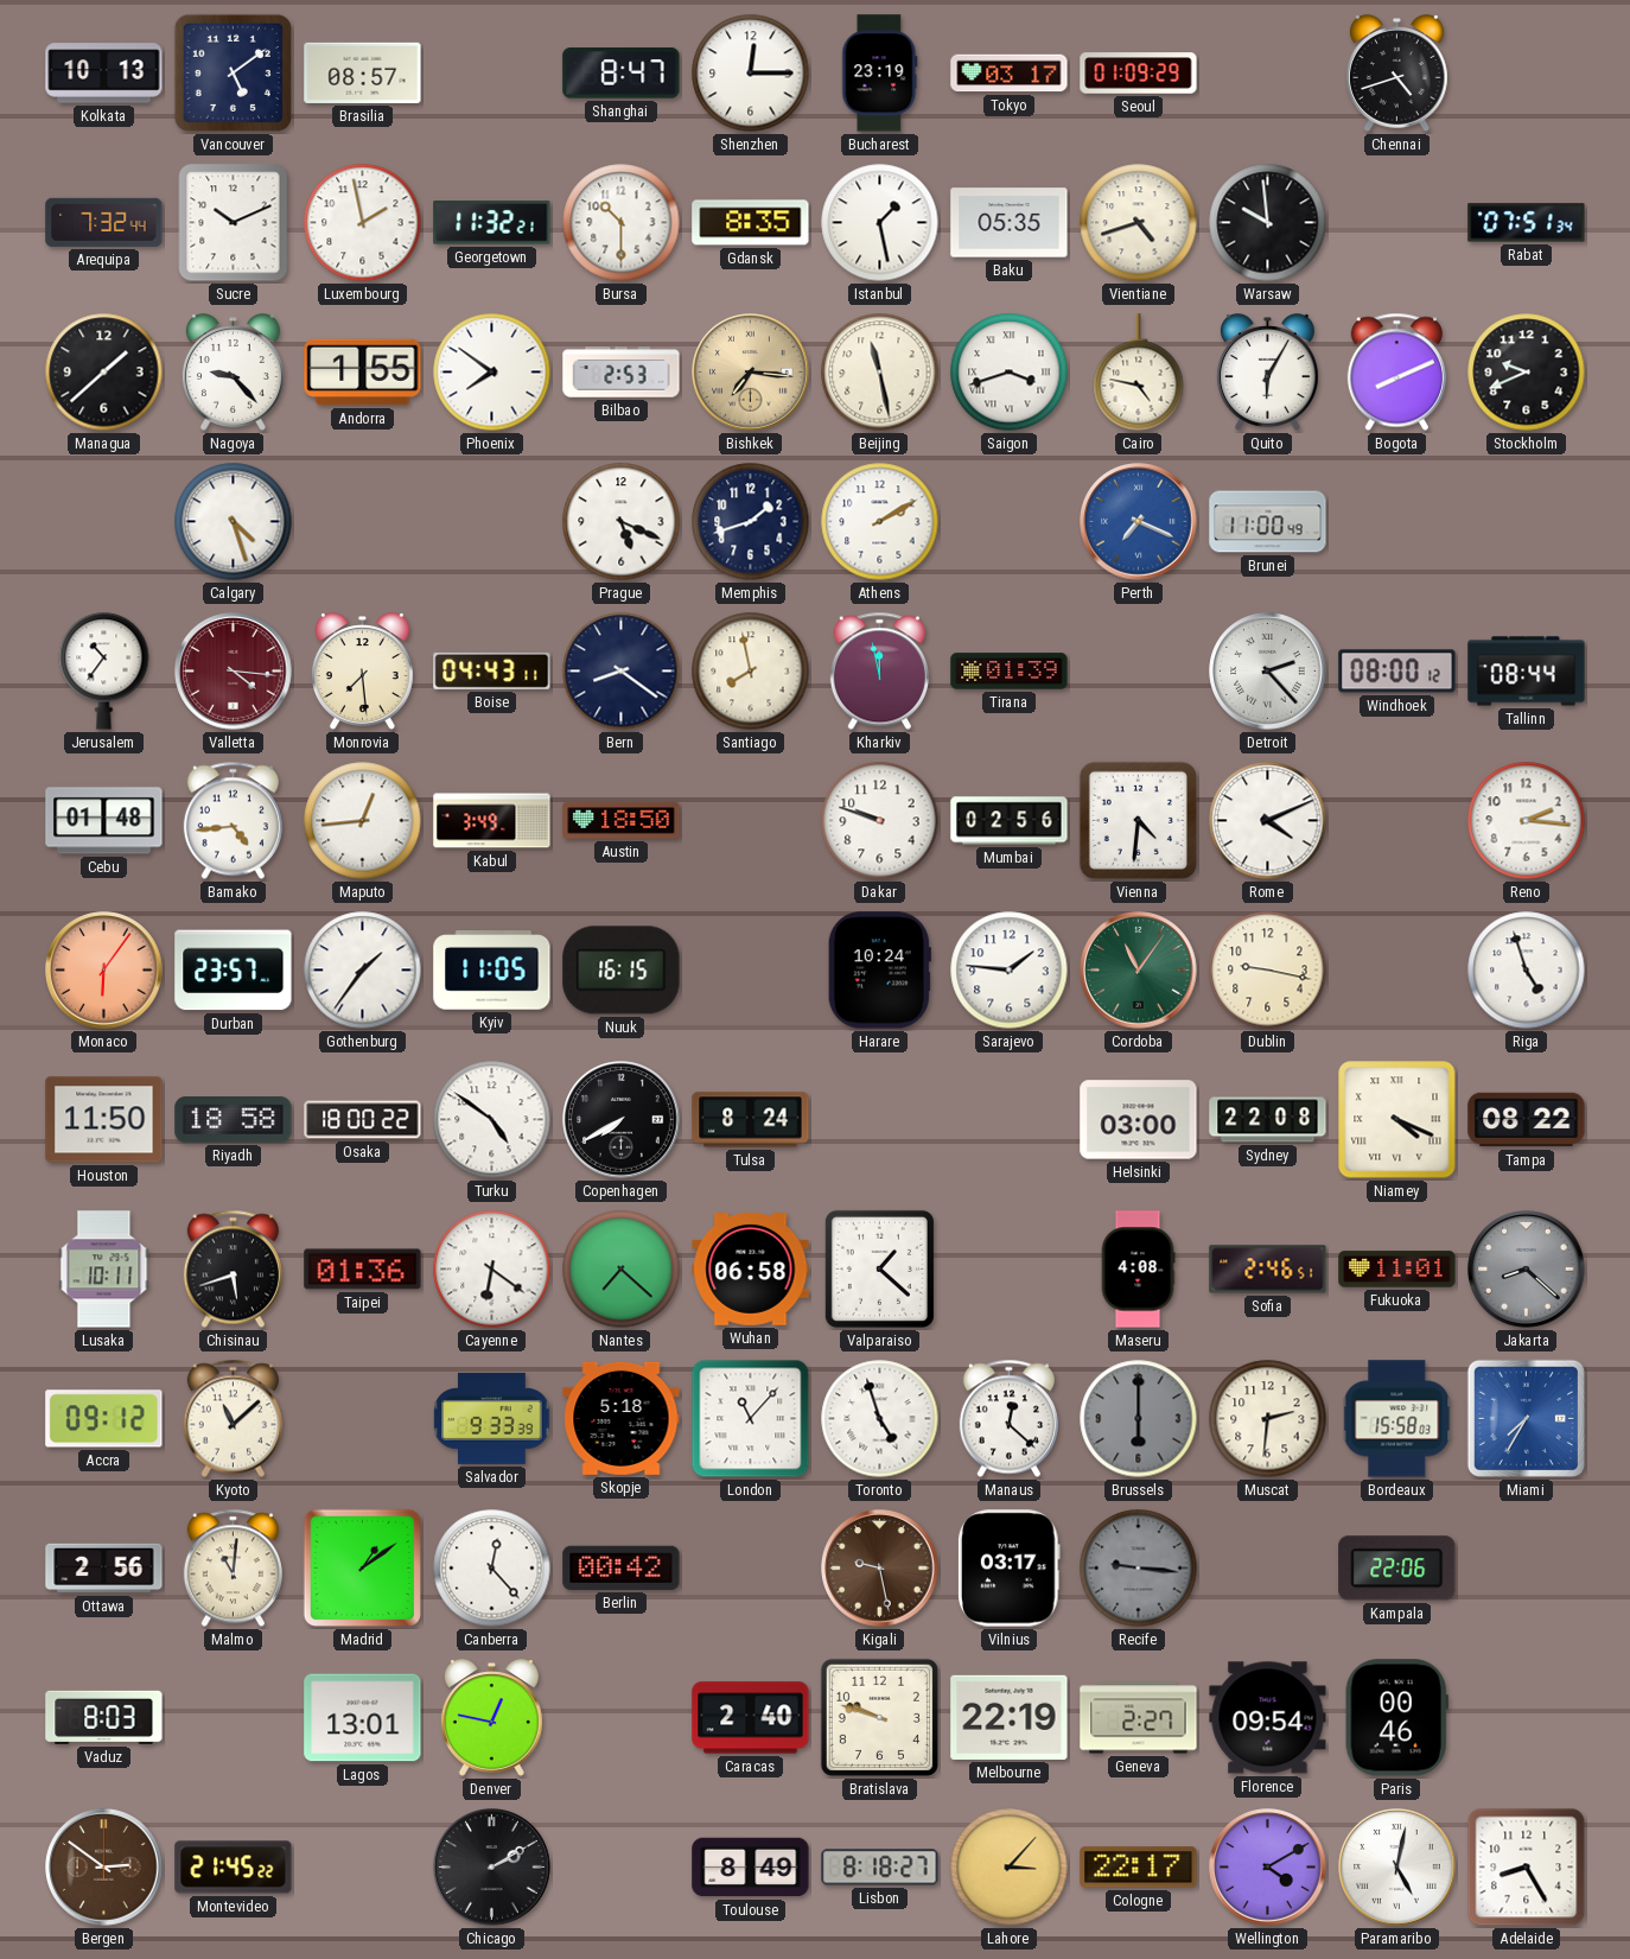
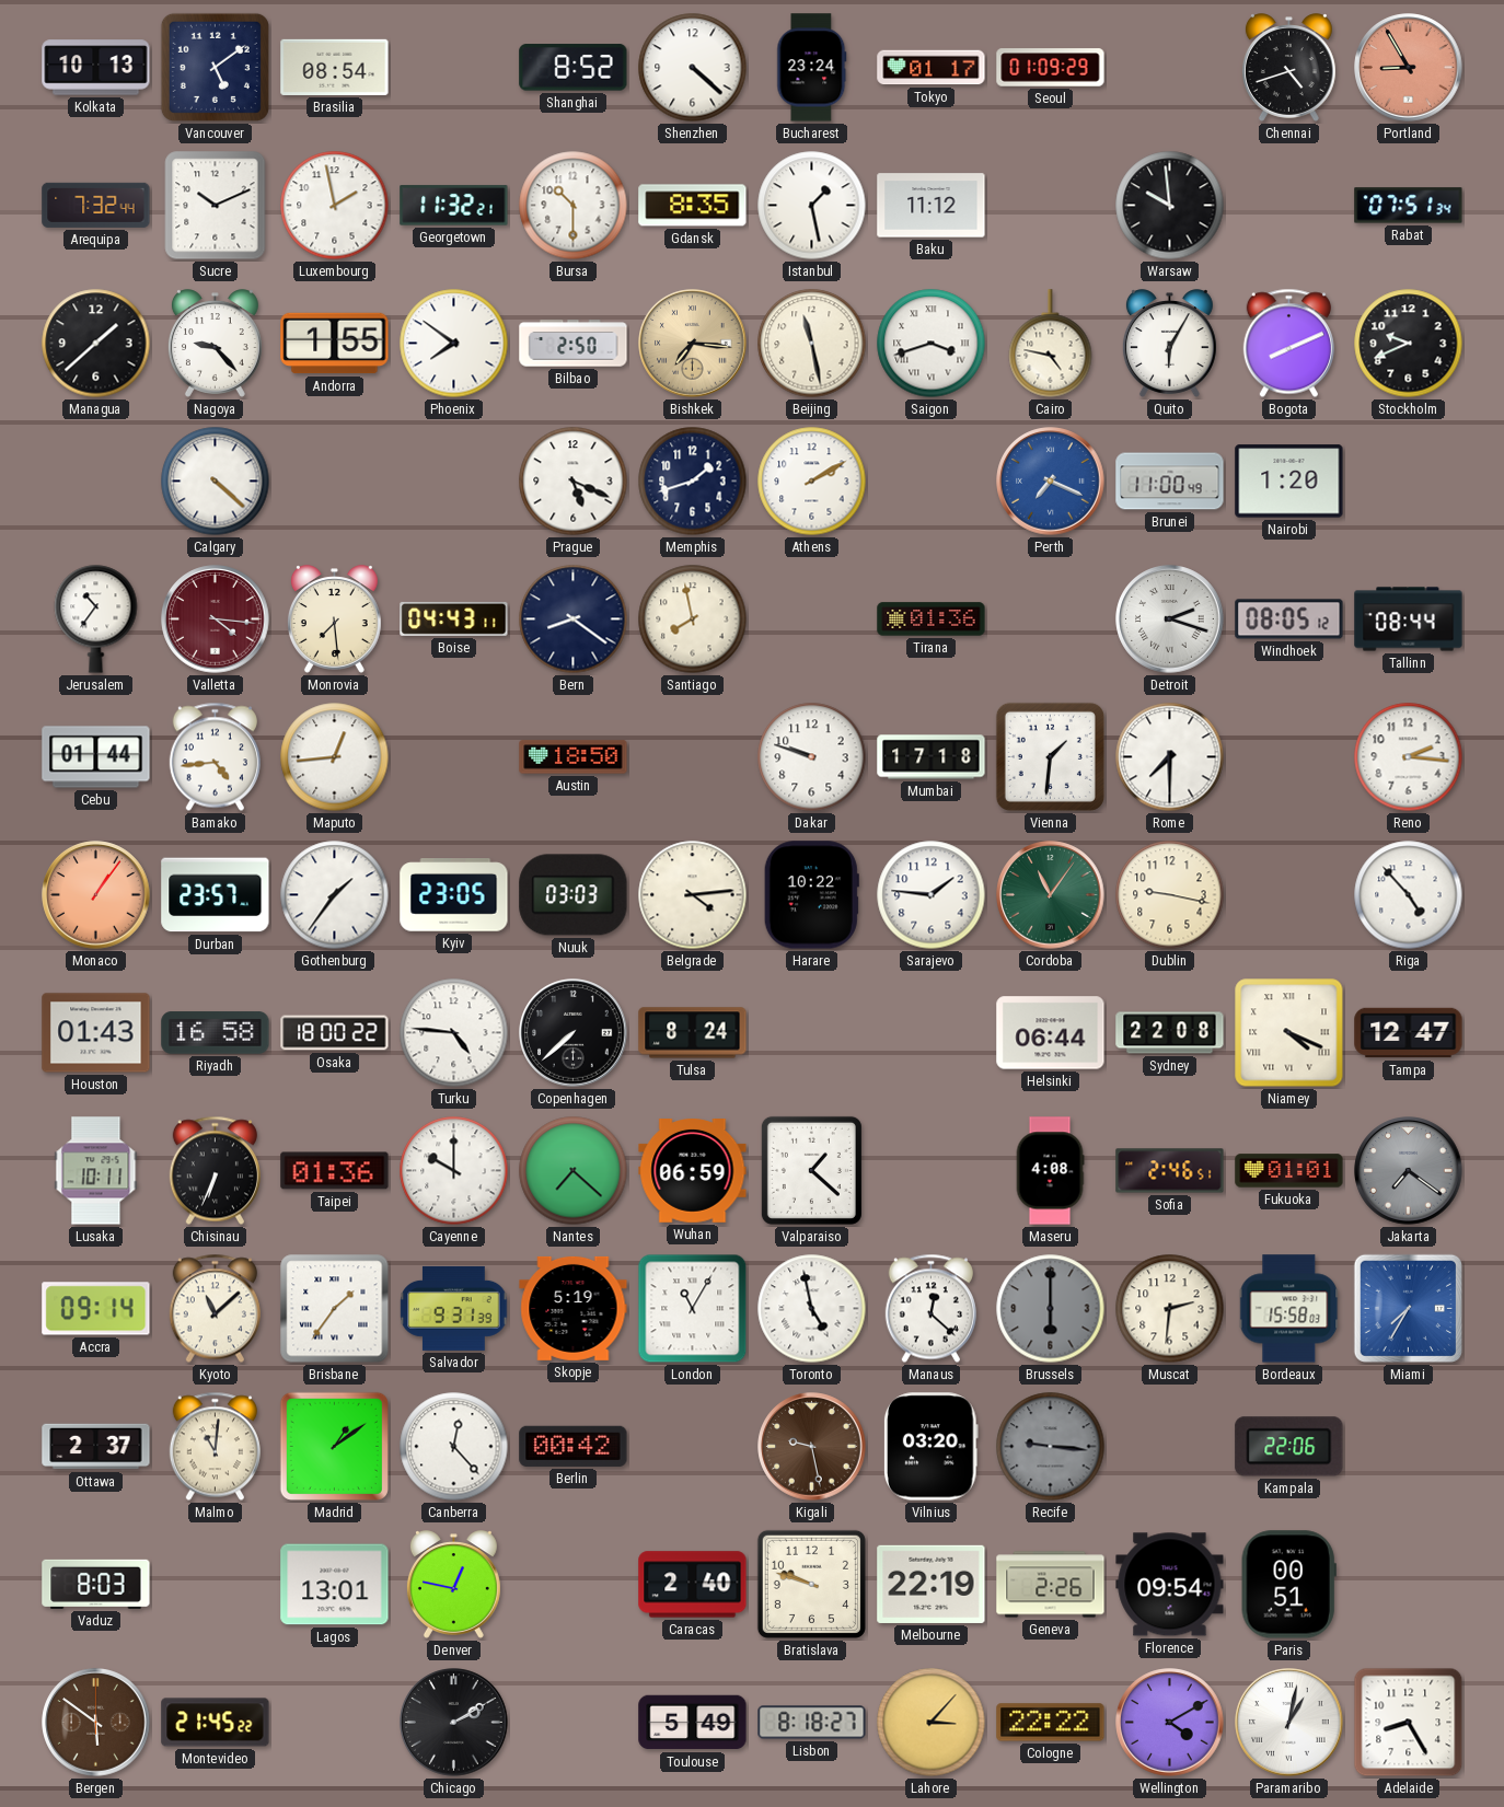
Brasilia: 08:57 -> 08:54 (335, 67)
Shanghai: 8:47 -> 8:52 (574, 68)
Shenzhen: 12:15 -> 4:22 (693, 68)
Bucharest: 23:19 -> 23:24 (812, 68)
Tokyo: 03:17 -> 01:17 (932, 68)
Portland: none -> 8:55 (1409, 68)
Baku: 05:35 -> 11:12 (932, 206)
Vientiane: 4:42 -> none (1139, 223)
Bilbao: 2:53 -> 2:50 (574, 344)
Calgary: 4:27 -> 4:22 (216, 482)
Nairobi: none -> 1:20 (1289, 482)
Kharkiv: 11:58 -> none (879, 672)
Tirana: 01:39 -> 01:36 (932, 619)
Detroit: 2:23 -> 2:18 (1170, 619)
Windhoek: 08:00 -> 08:05 (1289, 619)
Cebu: 01:48 -> 01:44 (96, 757)
Kabul: 3:49 -> none (492, 821)
Mumbai: 02:56 -> 17:18 (932, 757)
Vienna: 4:31 -> 1:31 (1050, 756)
Rome: 4:11 -> 7:30 (1170, 757)
Monaco: 6:06 -> 1:06 (96, 895)
Kyiv: 11:05 -> 23:05 (454, 895)
Nuuk: 16:15 -> 03:03 (574, 895)
Belgrade: none -> 4:14 (693, 895)
Harare: 10:24 -> 10:22 (811, 895)
Riga: 4:57 -> 4:53 (1409, 895)
Houston: 11:50 -> 01:43 (96, 1033)
Riyadh: 18:58 -> 16:58 (216, 1033)
Turku: 4:51 -> 4:46 (454, 1033)
Copenhagen: 7:40 -> 7:38 (574, 1033)
Helsinki: 03:00 -> 06:44 (1051, 1033)
Tampa: 08:22 -> 12:47 (1409, 1033)
Chisinau: 5:42 -> 6:34 (215, 1171)
Cayenne: 6:21 -> 10:00 (454, 1171)
Wuhan: 06:58 -> 06:59 (693, 1171)
Fukuoka: 11:01 -> 01:01 (1289, 1171)
Jakarta: 8:22 -> 7:21 (1409, 1171)
Accra: 09:12 -> 09:14 (96, 1309)
Brisbane: none -> 1:36 (335, 1309)
Salvador: 9:33 -> 9:31 (454, 1308)
Skopje: 5:18 -> 5:19 (574, 1308)
London: 11:07 -> 11:05 (693, 1309)
Toronto: 4:57 -> 4:58 (812, 1309)
Ottawa: 2:56 -> 2:37 (96, 1447)
Vilnius: 03:17 -> 03:20 (930, 1447)
Geneva: 2:27 -> 2:26 (1051, 1585)
Paris: 00:46 -> 00:51 (1288, 1585)
Bergen: 2:51 -> 5:51 (96, 1723)
Toulouse: 8:49 -> 5:49 (693, 1723)
Cologne: 22:17 -> 22:22 (1051, 1723)
Paramaribo: 5:02 -> 1:02 (1289, 1723)
